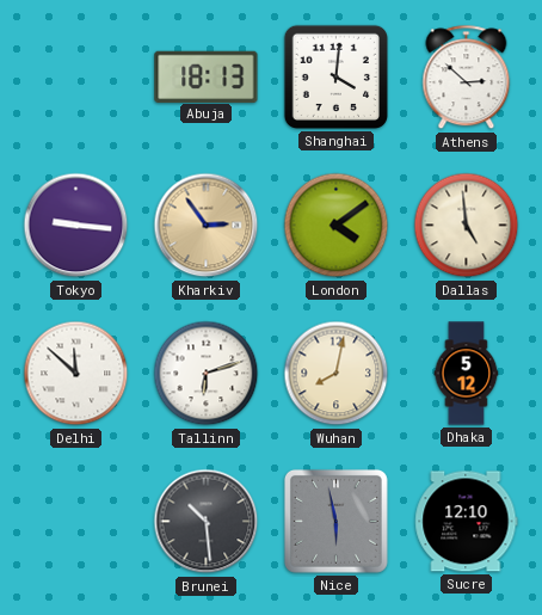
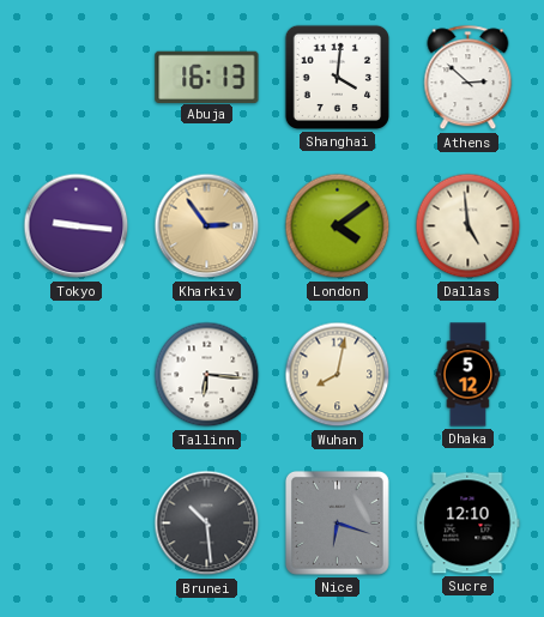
Abuja: 18:13 -> 16:13 (207, 77)
Delhi: 11:52 -> none (76, 374)
Tallinn: 6:12 -> 6:16 (207, 375)
Nice: 5:58 -> 6:18 (337, 522)
